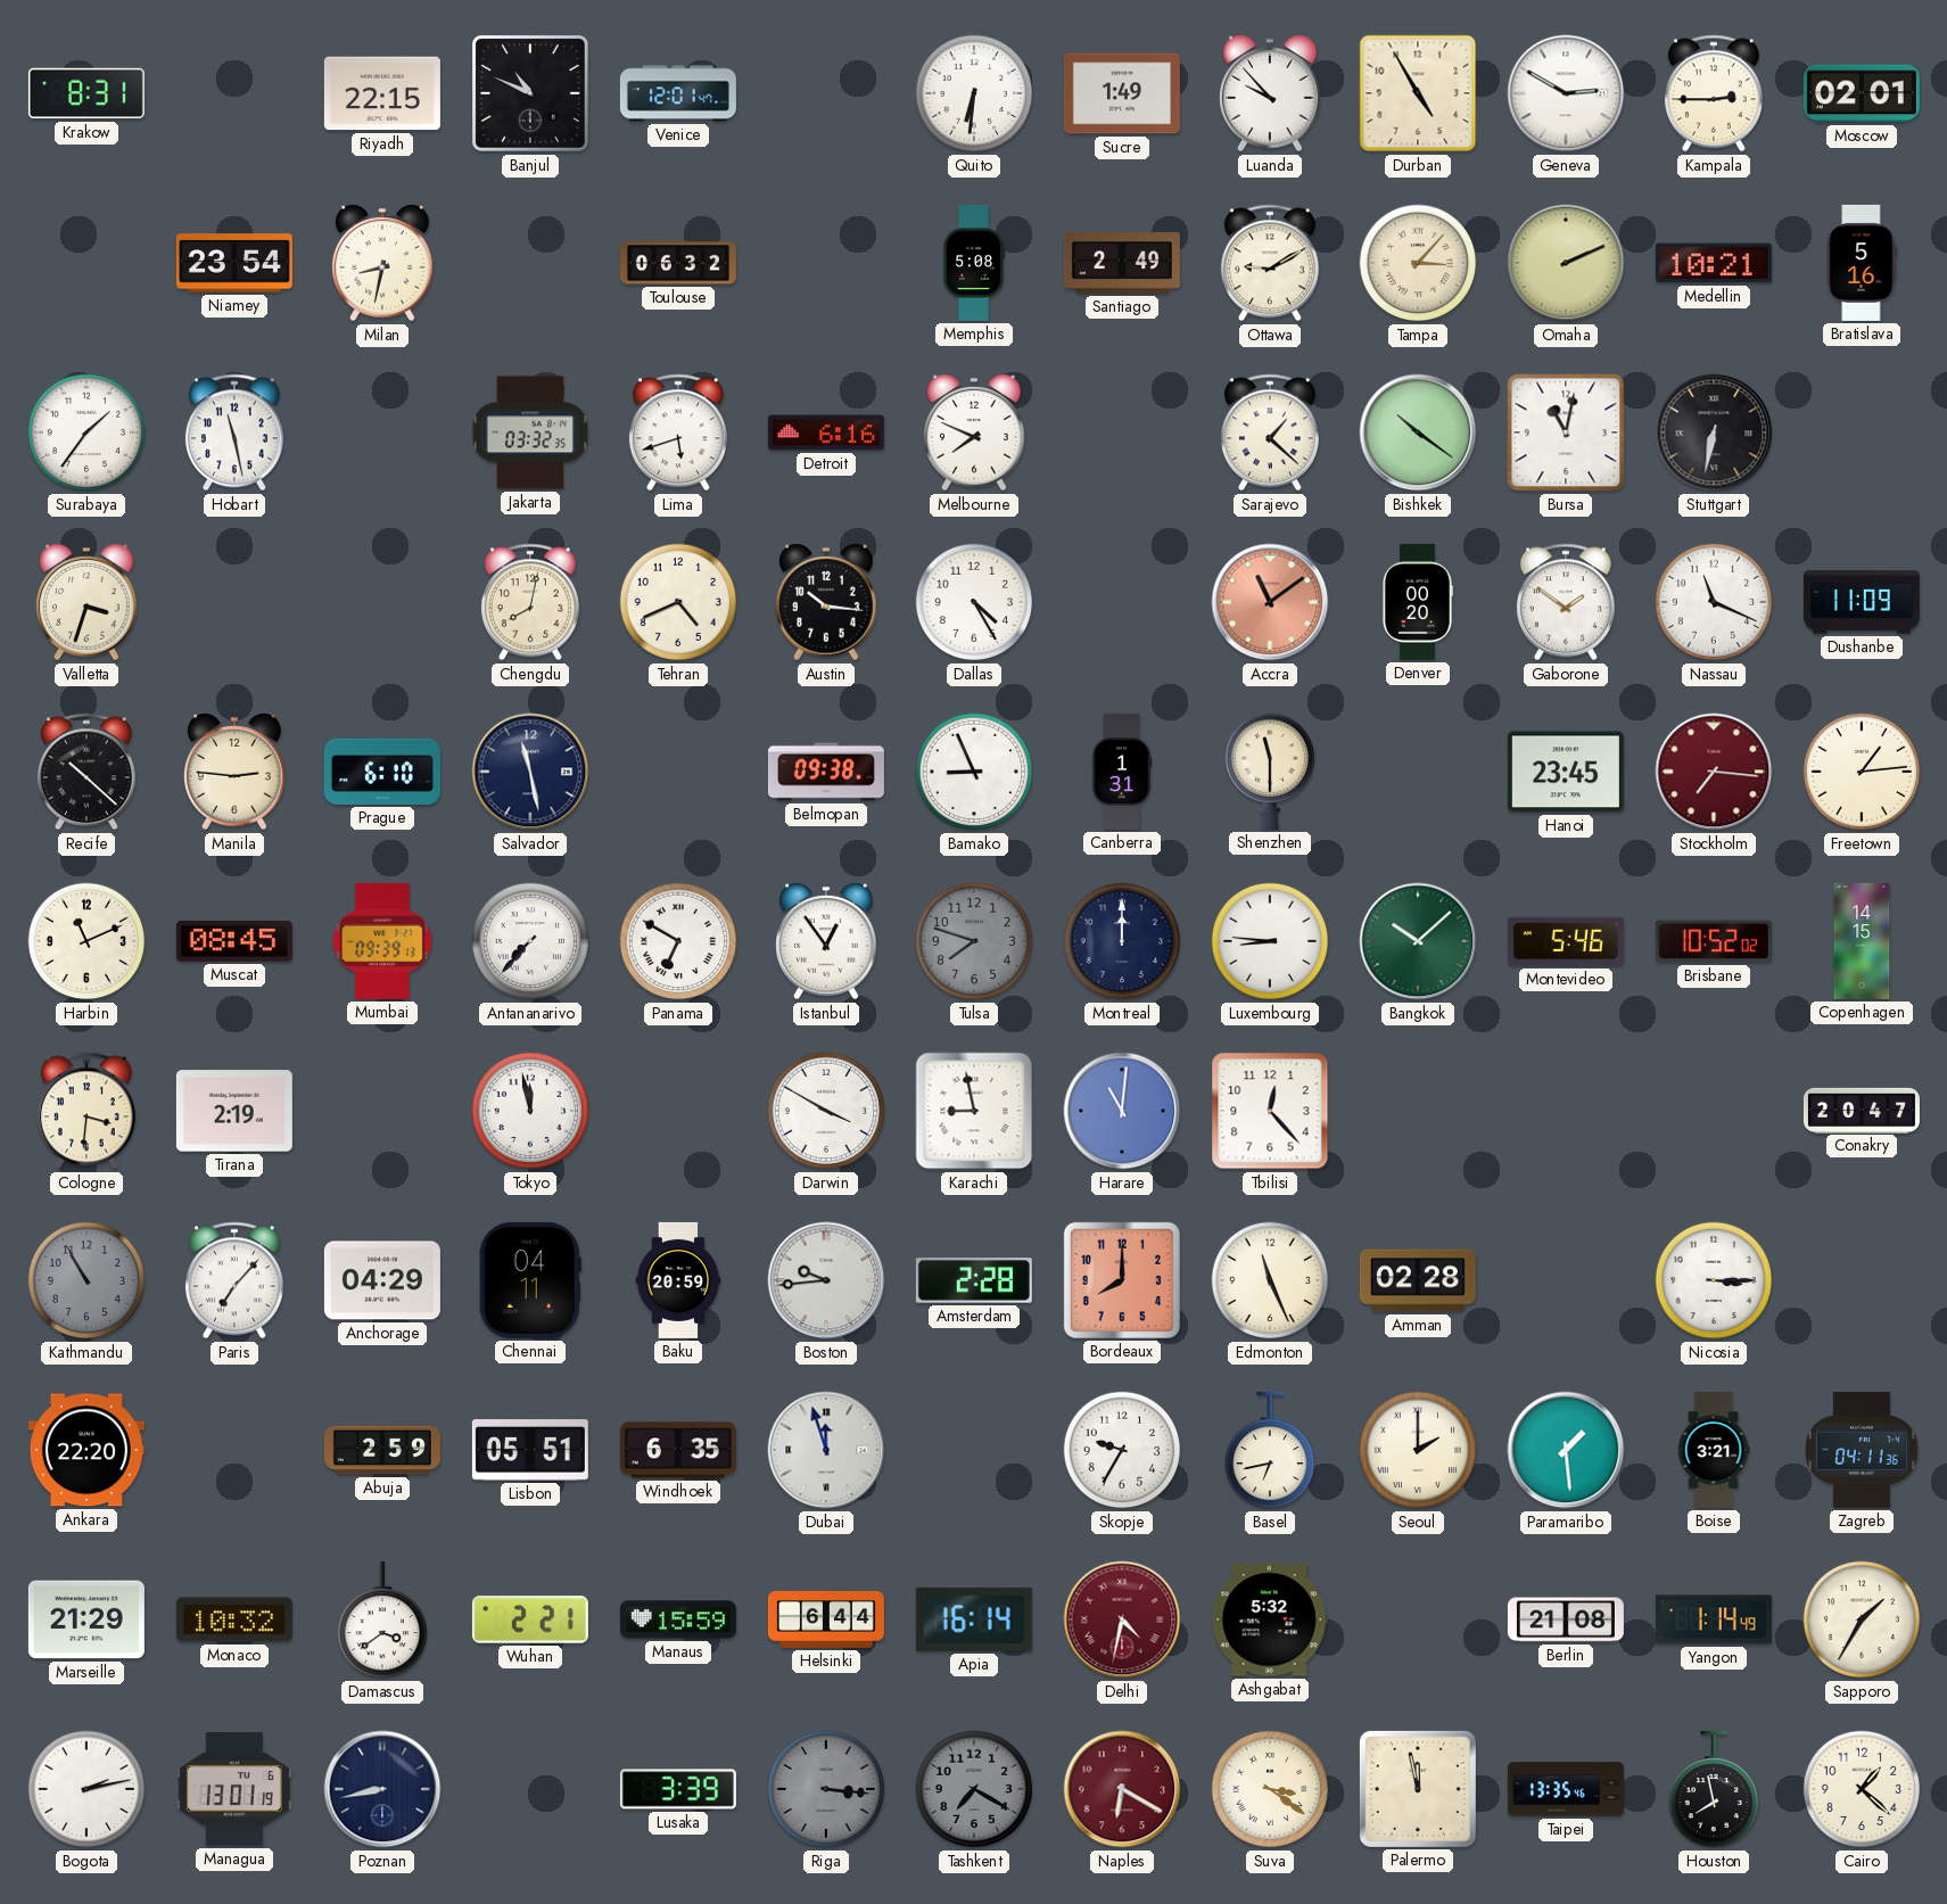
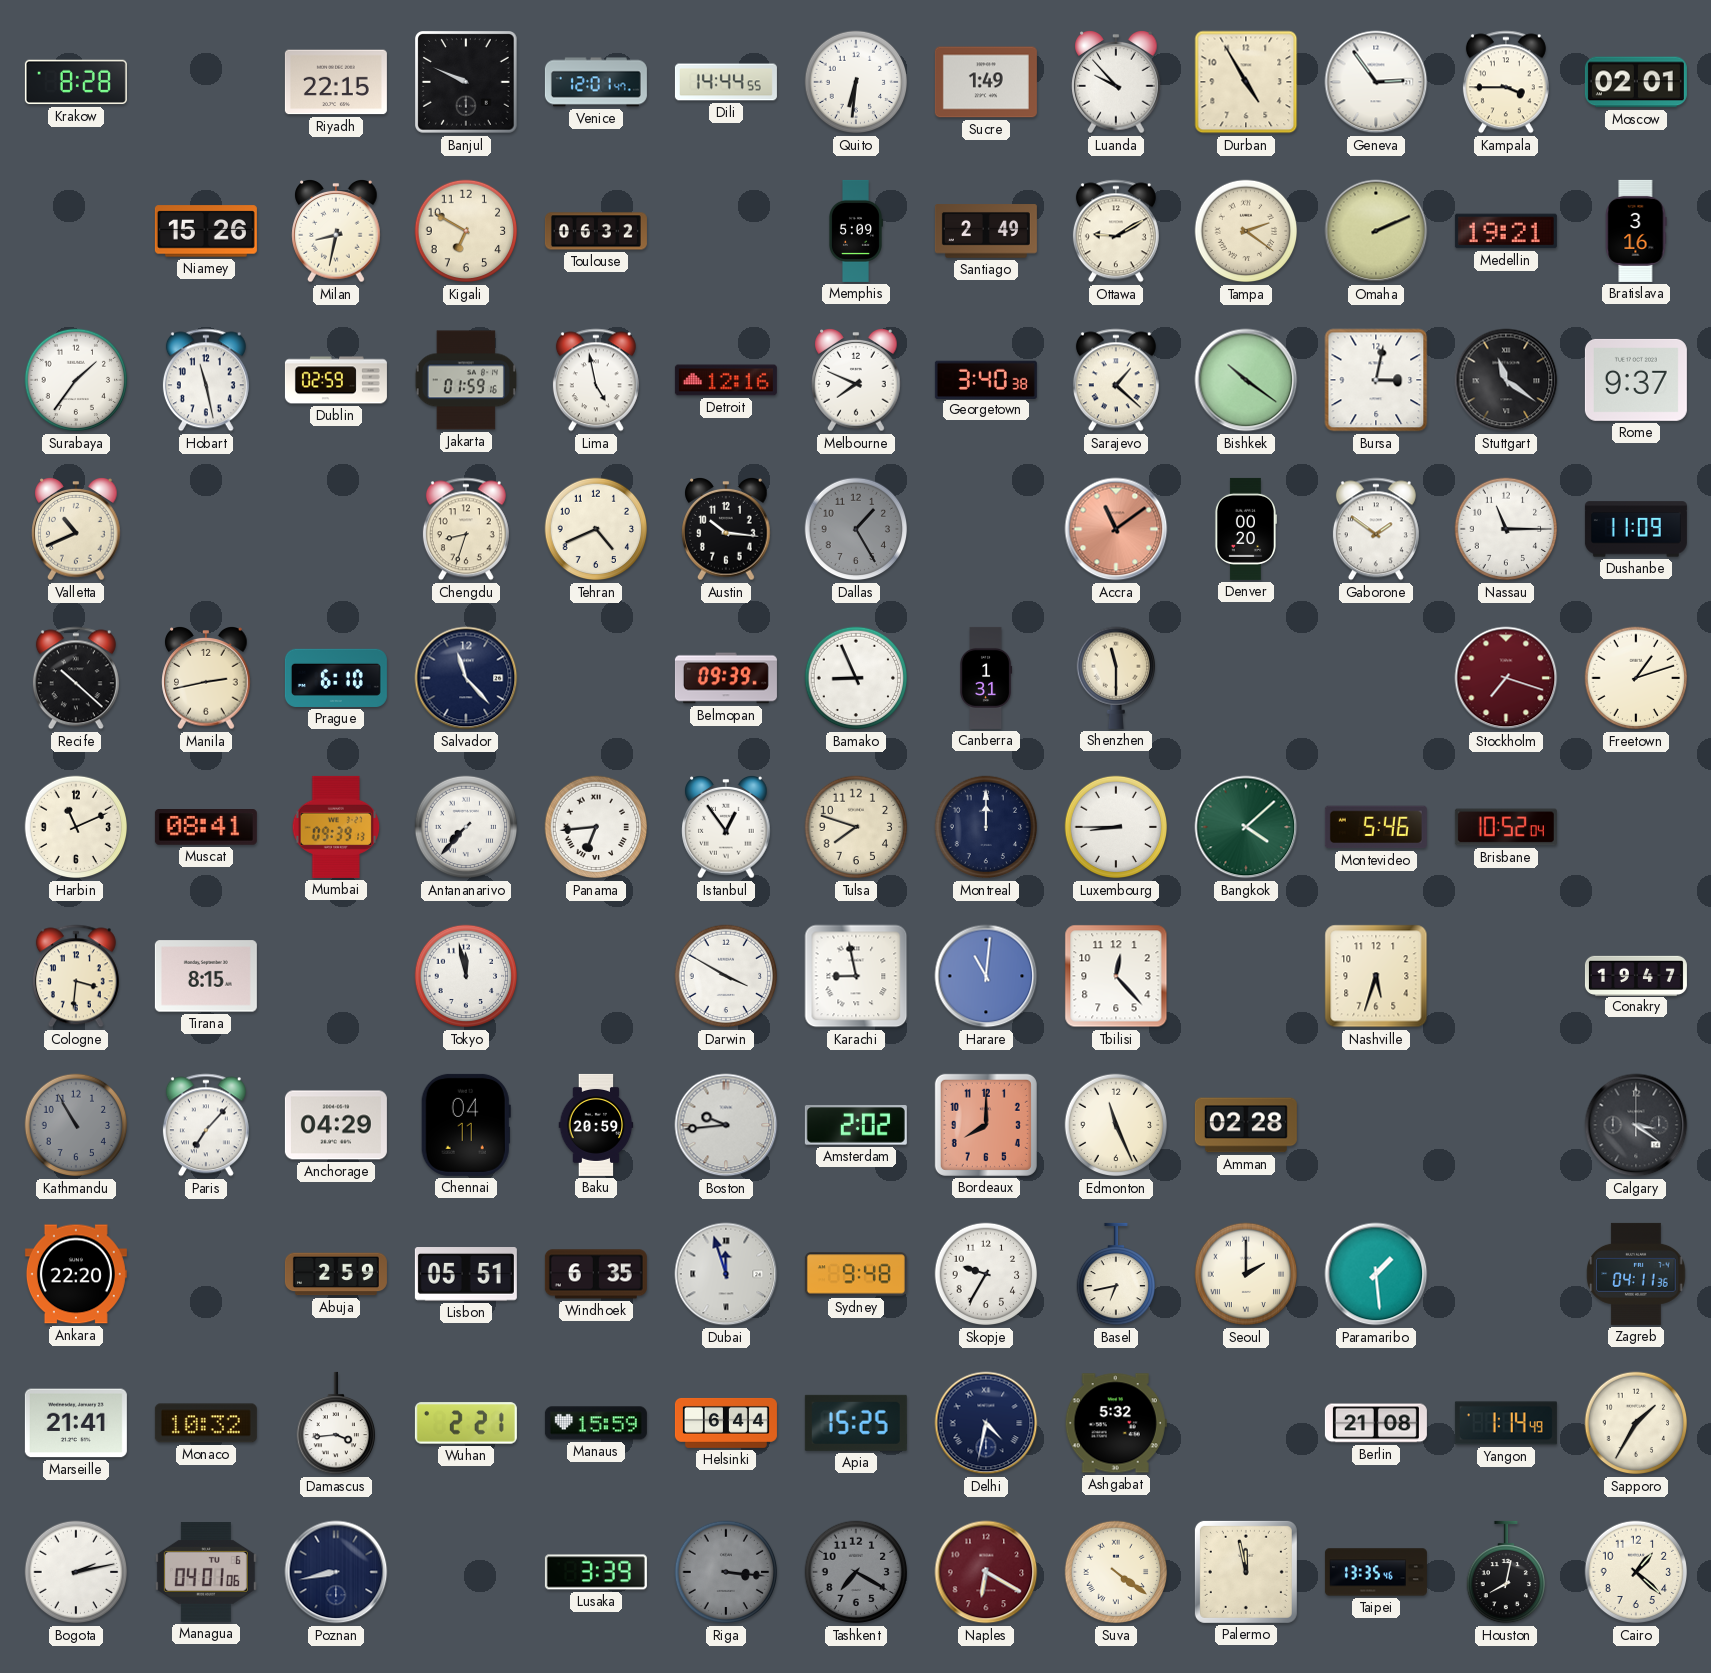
Krakow: 8:31 -> 8:28 (76, 82)
Banjul: 10:49 -> 9:49 (466, 82)
Dili: none -> 14:44 (726, 82)
Geneva: 2:50 -> 2:54 (1376, 82)
Kampala: 2:45 -> 3:45 (1506, 82)
Niamey: 23:54 -> 15:26 (206, 231)
Kigali: none -> 6:50 (466, 231)
Memphis: 5:08 -> 5:09 (855, 231)
Tampa: 3:07 -> 2:21 (1246, 231)
Medellin: 10:21 -> 19:21 (1506, 231)
Bratislava: 5:16 -> 3:16 (1636, 231)
Dublin: none -> 02:59 (336, 380)
Jakarta: 03:32 -> 01:59 (466, 380)
Lima: 5:42 -> 4:58 (596, 380)
Detroit: 6:16 -> 12:16 (726, 380)
Georgetown: none -> 3:40 (986, 379)
Bursa: 11:02 -> 3:02 (1376, 380)
Stuttgart: 6:32 -> 11:21 (1506, 380)
Rome: none -> 9:37 (1636, 380)
Valletta: 3:33 -> 10:41 (76, 530)
Chengdu: 8:02 -> 8:33 (466, 529)
Dallas: 4:25 -> 1:25 (856, 529)
Dallas dial: white -> grey (856, 529)
Nassau: 11:19 -> 11:15 (1506, 529)
Manila: 2:46 -> 2:43 (206, 679)
Salvador: 11:28 -> 11:23 (466, 678)
Belmopan: 09:38 -> 09:39 (726, 678)
Hanoi: 23:45 -> none (1566, 772)
Stockholm: 7:16 -> 7:18 (1506, 678)
Freetown: 1:14 -> 1:12 (1636, 678)
Muscat: 08:45 -> 08:41 (206, 827)
Panama: 6:50 -> 6:44 (596, 827)
Tulsa dial: grey -> cream (856, 827)
Luxembourg: 8:46 -> 8:45 (1116, 827)
Bangkok: 10:08 -> 4:08 (1246, 827)
Brisbane: 10:52:02 -> 10:52:04 (1506, 827)
Copenhagen: 14:15 -> none (1862, 941)
Tirana: 2:19 -> 8:15 (206, 976)
Nashville: none -> 5:33 (1376, 976)
Conakry: 20:47 -> 19:47 (1636, 975)
Amsterdam: 2:28 -> 2:02 (856, 1125)
Nicosia: 3:15 -> none (1714, 1280)
Calgary: none -> 3:21 (1636, 1125)
Sydney: none -> 9:48 (856, 1274)
Boise: 3:21 -> none (1714, 1450)
Marseille: 21:29 -> 21:41 (76, 1423)
Damascus: 3:39 -> 3:44 (335, 1423)
Apia: 16:14 -> 15:25 (856, 1423)
Delhi dial: burgundy -> navy (986, 1423)
Managua: 13:01 -> 04:01 (206, 1573)
Suva: 3:21 -> 4:21 (1116, 1572)
Houston: 7:58 -> 8:02 (1505, 1572)
